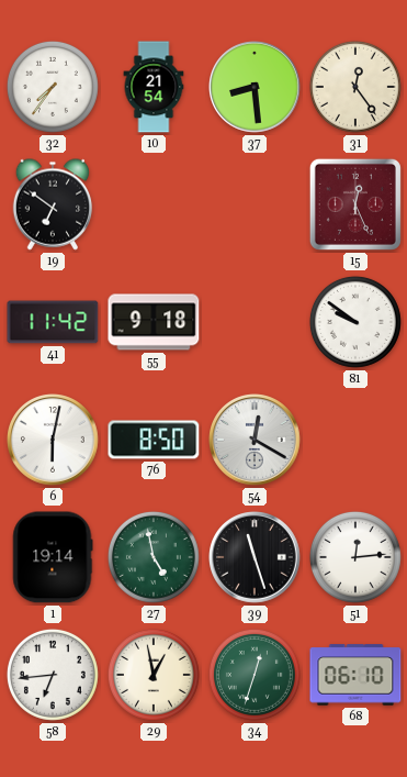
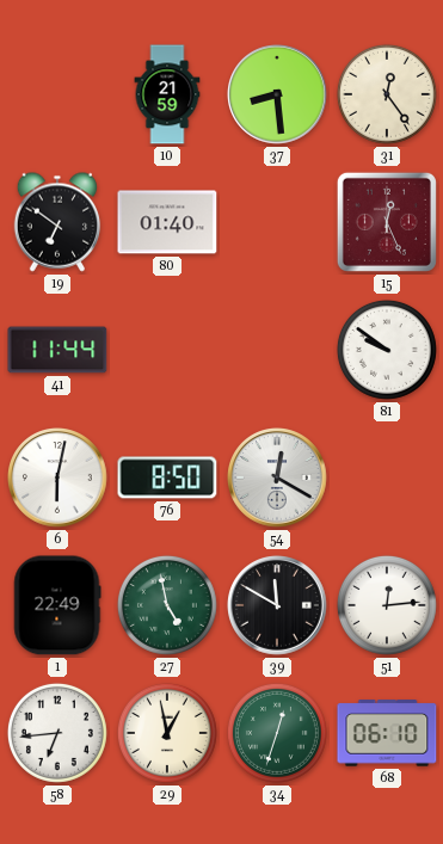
32: 7:36 -> none (53, 87)
10: 21:54 -> 21:59 (167, 94)
80: none -> 01:40 (167, 222)
41: 11:42 -> 11:44 (57, 350)
55: 9:18 -> none (154, 322)
1: 19:14 -> 22:49 (57, 605)
39: 11:27 -> 11:50 (278, 606)
